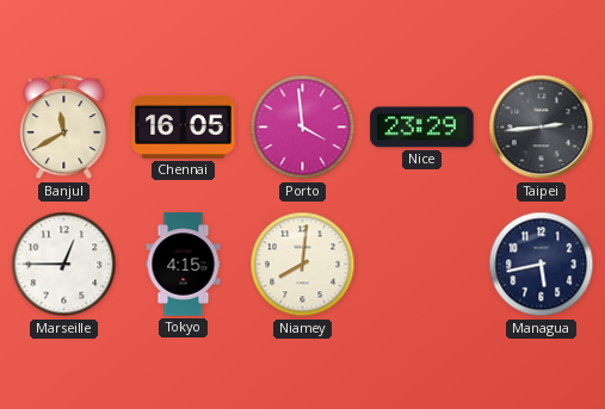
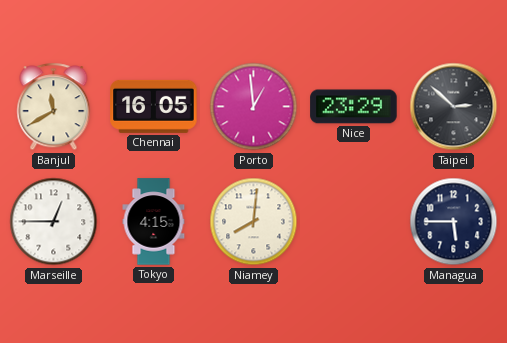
Porto: 3:59 -> 12:59 (254, 107)
Taipei: 2:44 -> 2:52 (454, 107)
Managua: 5:43 -> 5:45 (454, 222)
